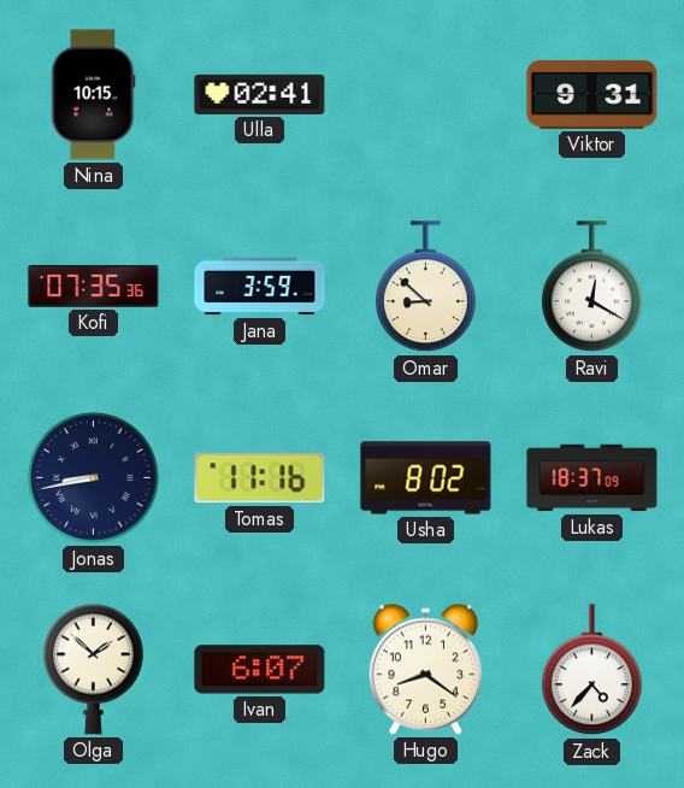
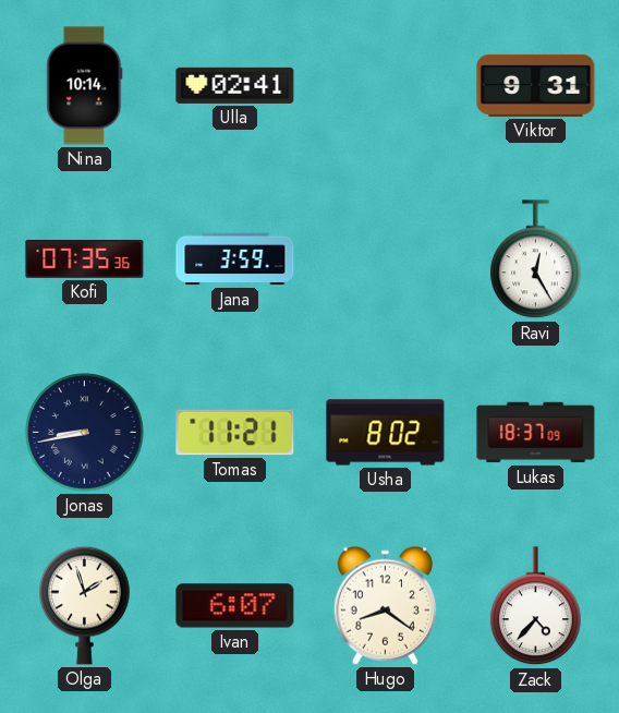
Nina: 10:15 -> 10:14 (85, 86)
Omar: 8:52 -> none (426, 287)
Ravi: 12:20 -> 12:25 (536, 259)
Tomas: 11:16 -> 11:21 (235, 433)
Olga: 1:52 -> 1:57 (85, 605)
